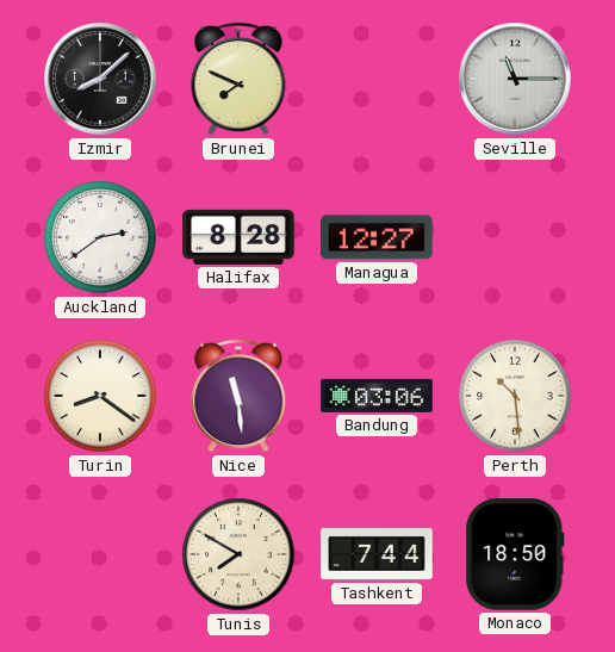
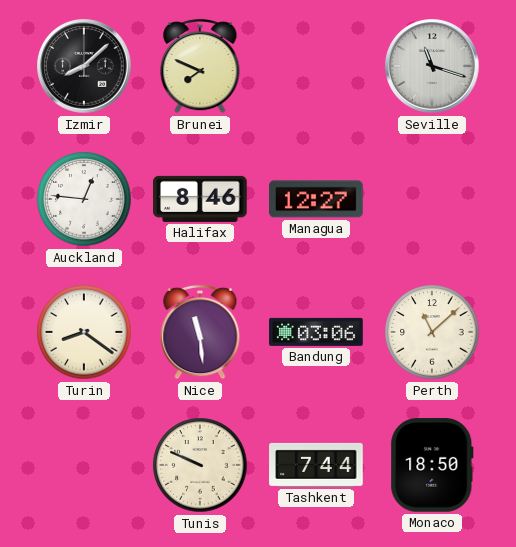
Seville: 11:15 -> 11:18 (432, 66)
Auckland: 2:39 -> 12:46 (84, 199)
Halifax: 8:28 -> 8:46 (200, 199)
Perth: 10:29 -> 11:08 (432, 332)
Tunis: 7:50 -> 9:49 (200, 465)
